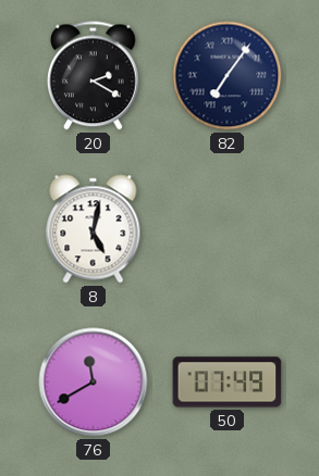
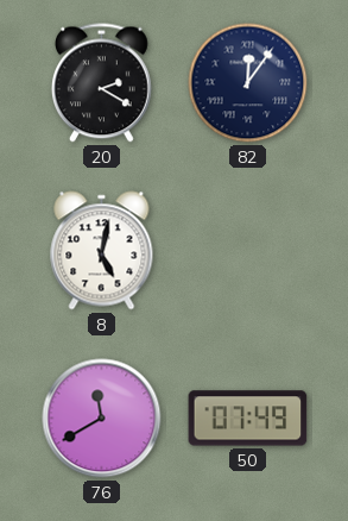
82: 7:06 -> 12:06 (248, 83)
